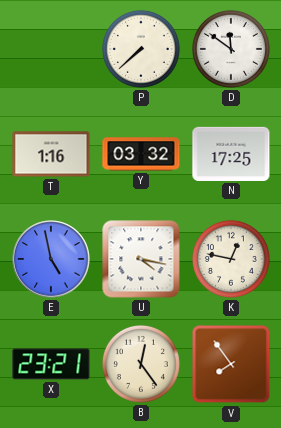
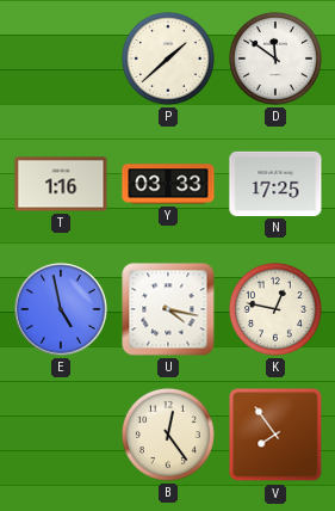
P: 7:38 -> 1:38 (168, 59)
Y: 03:32 -> 03:33 (168, 184)
X: 23:21 -> none (51, 364)
